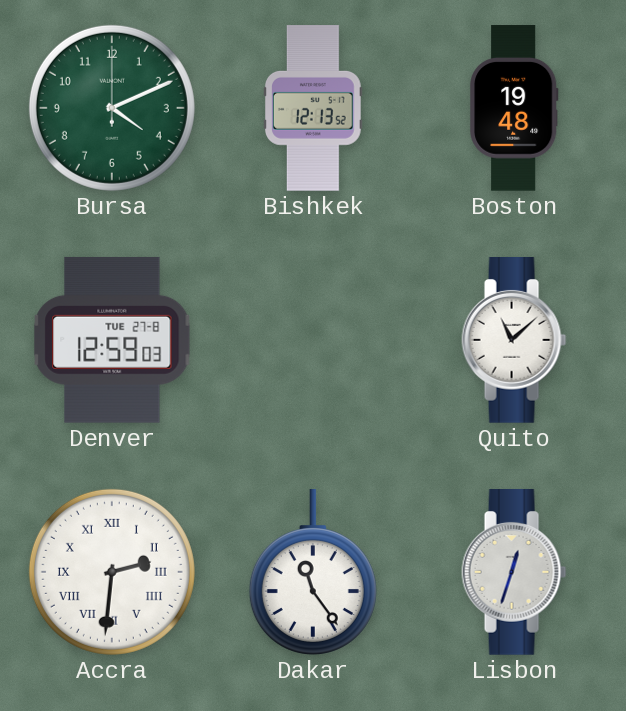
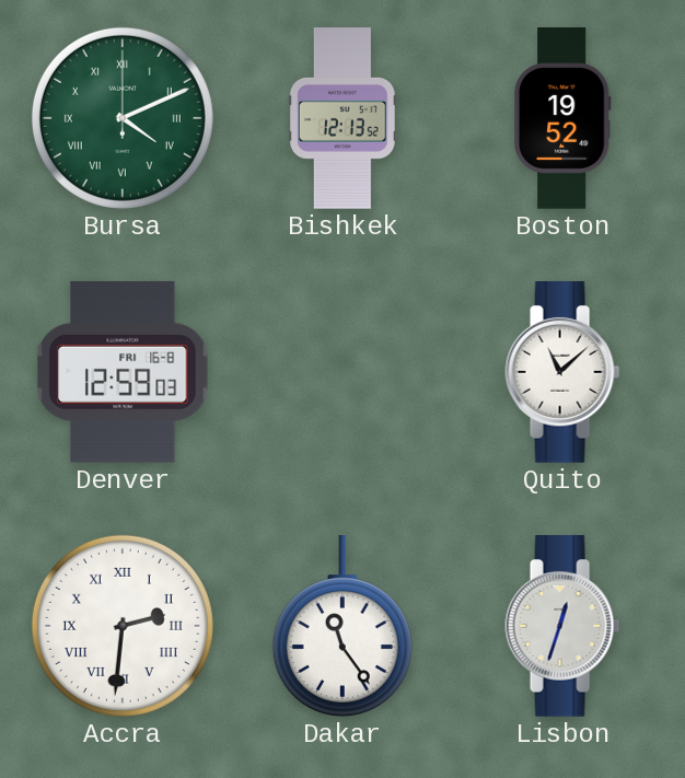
Bursa numerals: Arabic -> Roman (123, 118)
Boston: 19:48 -> 19:52 (564, 118)
Denver date: TUE 27-8 -> FRI 16-8 (123, 372)
